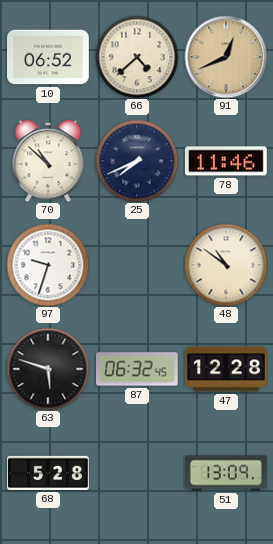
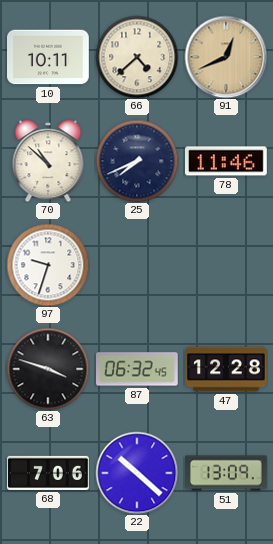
10: 06:52 -> 10:11 (49, 57)
48: 10:51 -> none (226, 265)
63: 5:48 -> 3:48 (48, 369)
68: 5:28 -> 7:06 (48, 473)
22: none -> 10:22 (137, 473)
